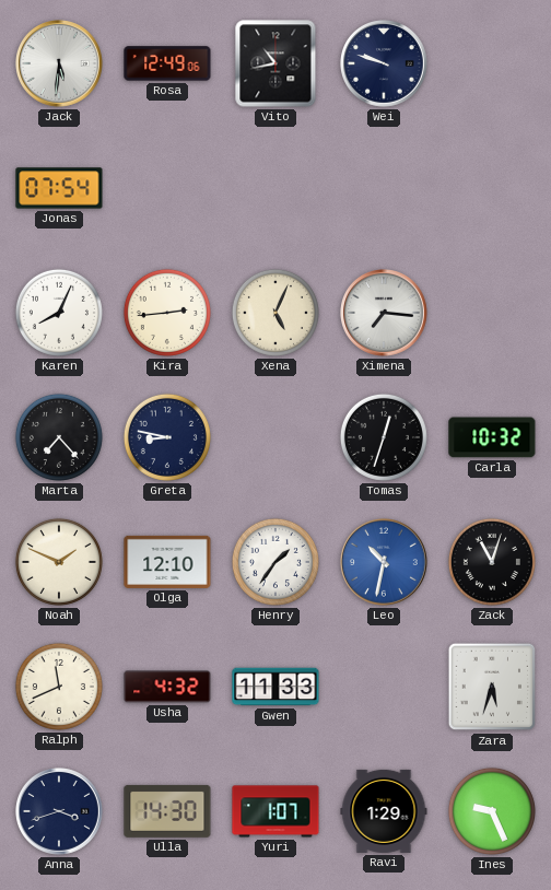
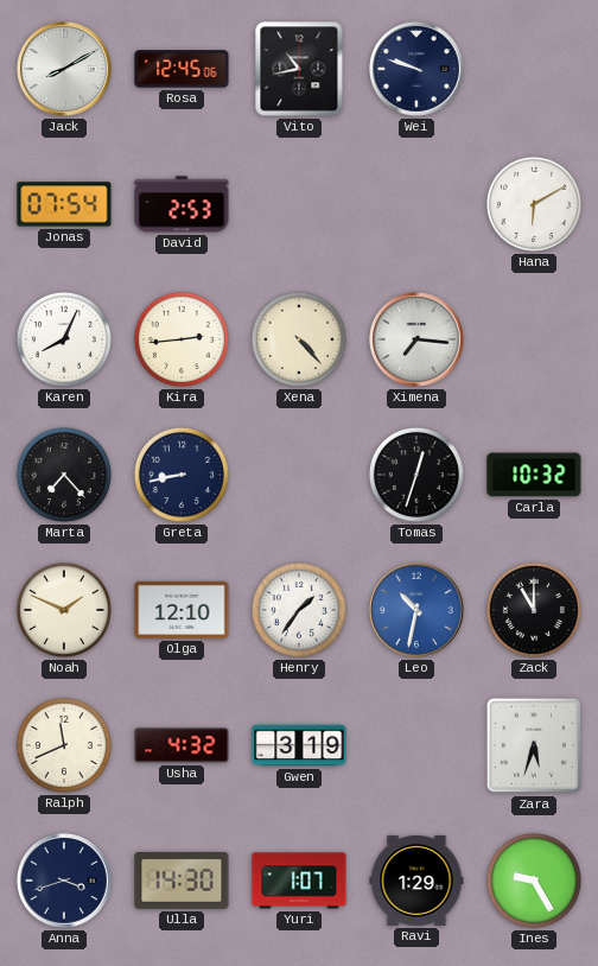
Jack: 5:31 -> 8:10 (65, 70)
Rosa: 12:49 -> 12:45 (182, 69)
David: none -> 2:53 (182, 204)
Hana: none -> 6:10 (534, 204)
Xena: 5:04 -> 4:23 (299, 339)
Greta: 8:47 -> 8:43 (182, 475)
Zack: 11:03 -> 11:00 (534, 610)
Gwen: 11:33 -> 3:19 (299, 745)
Ines: 9:26 -> 9:25 (534, 881)
